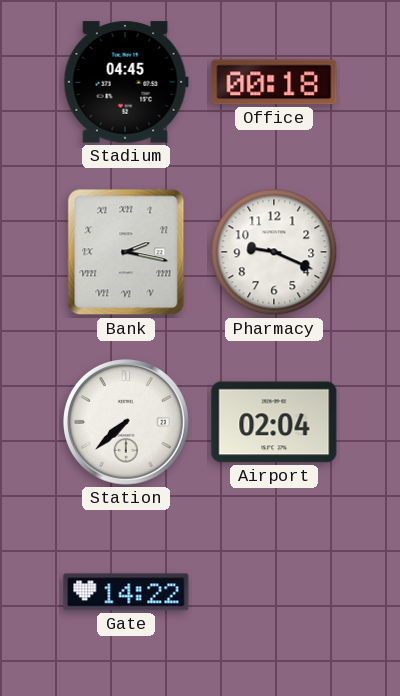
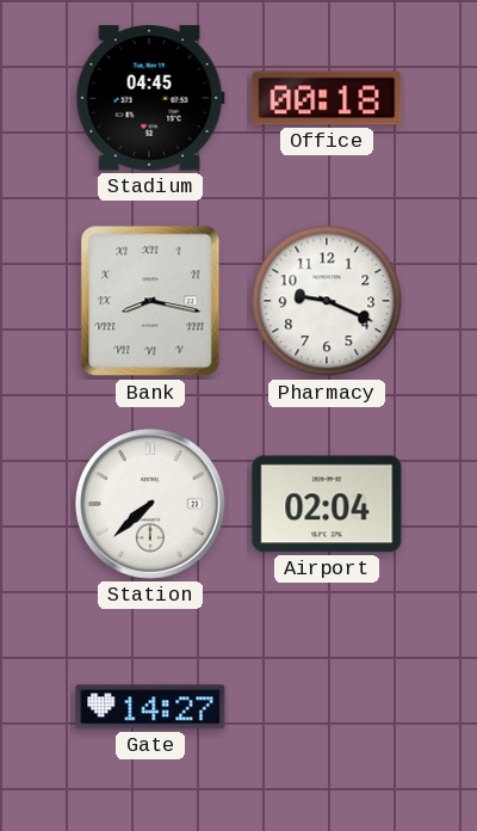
Bank: 2:17 -> 8:17 (150, 301)
Gate: 14:22 -> 14:27 (150, 707)
